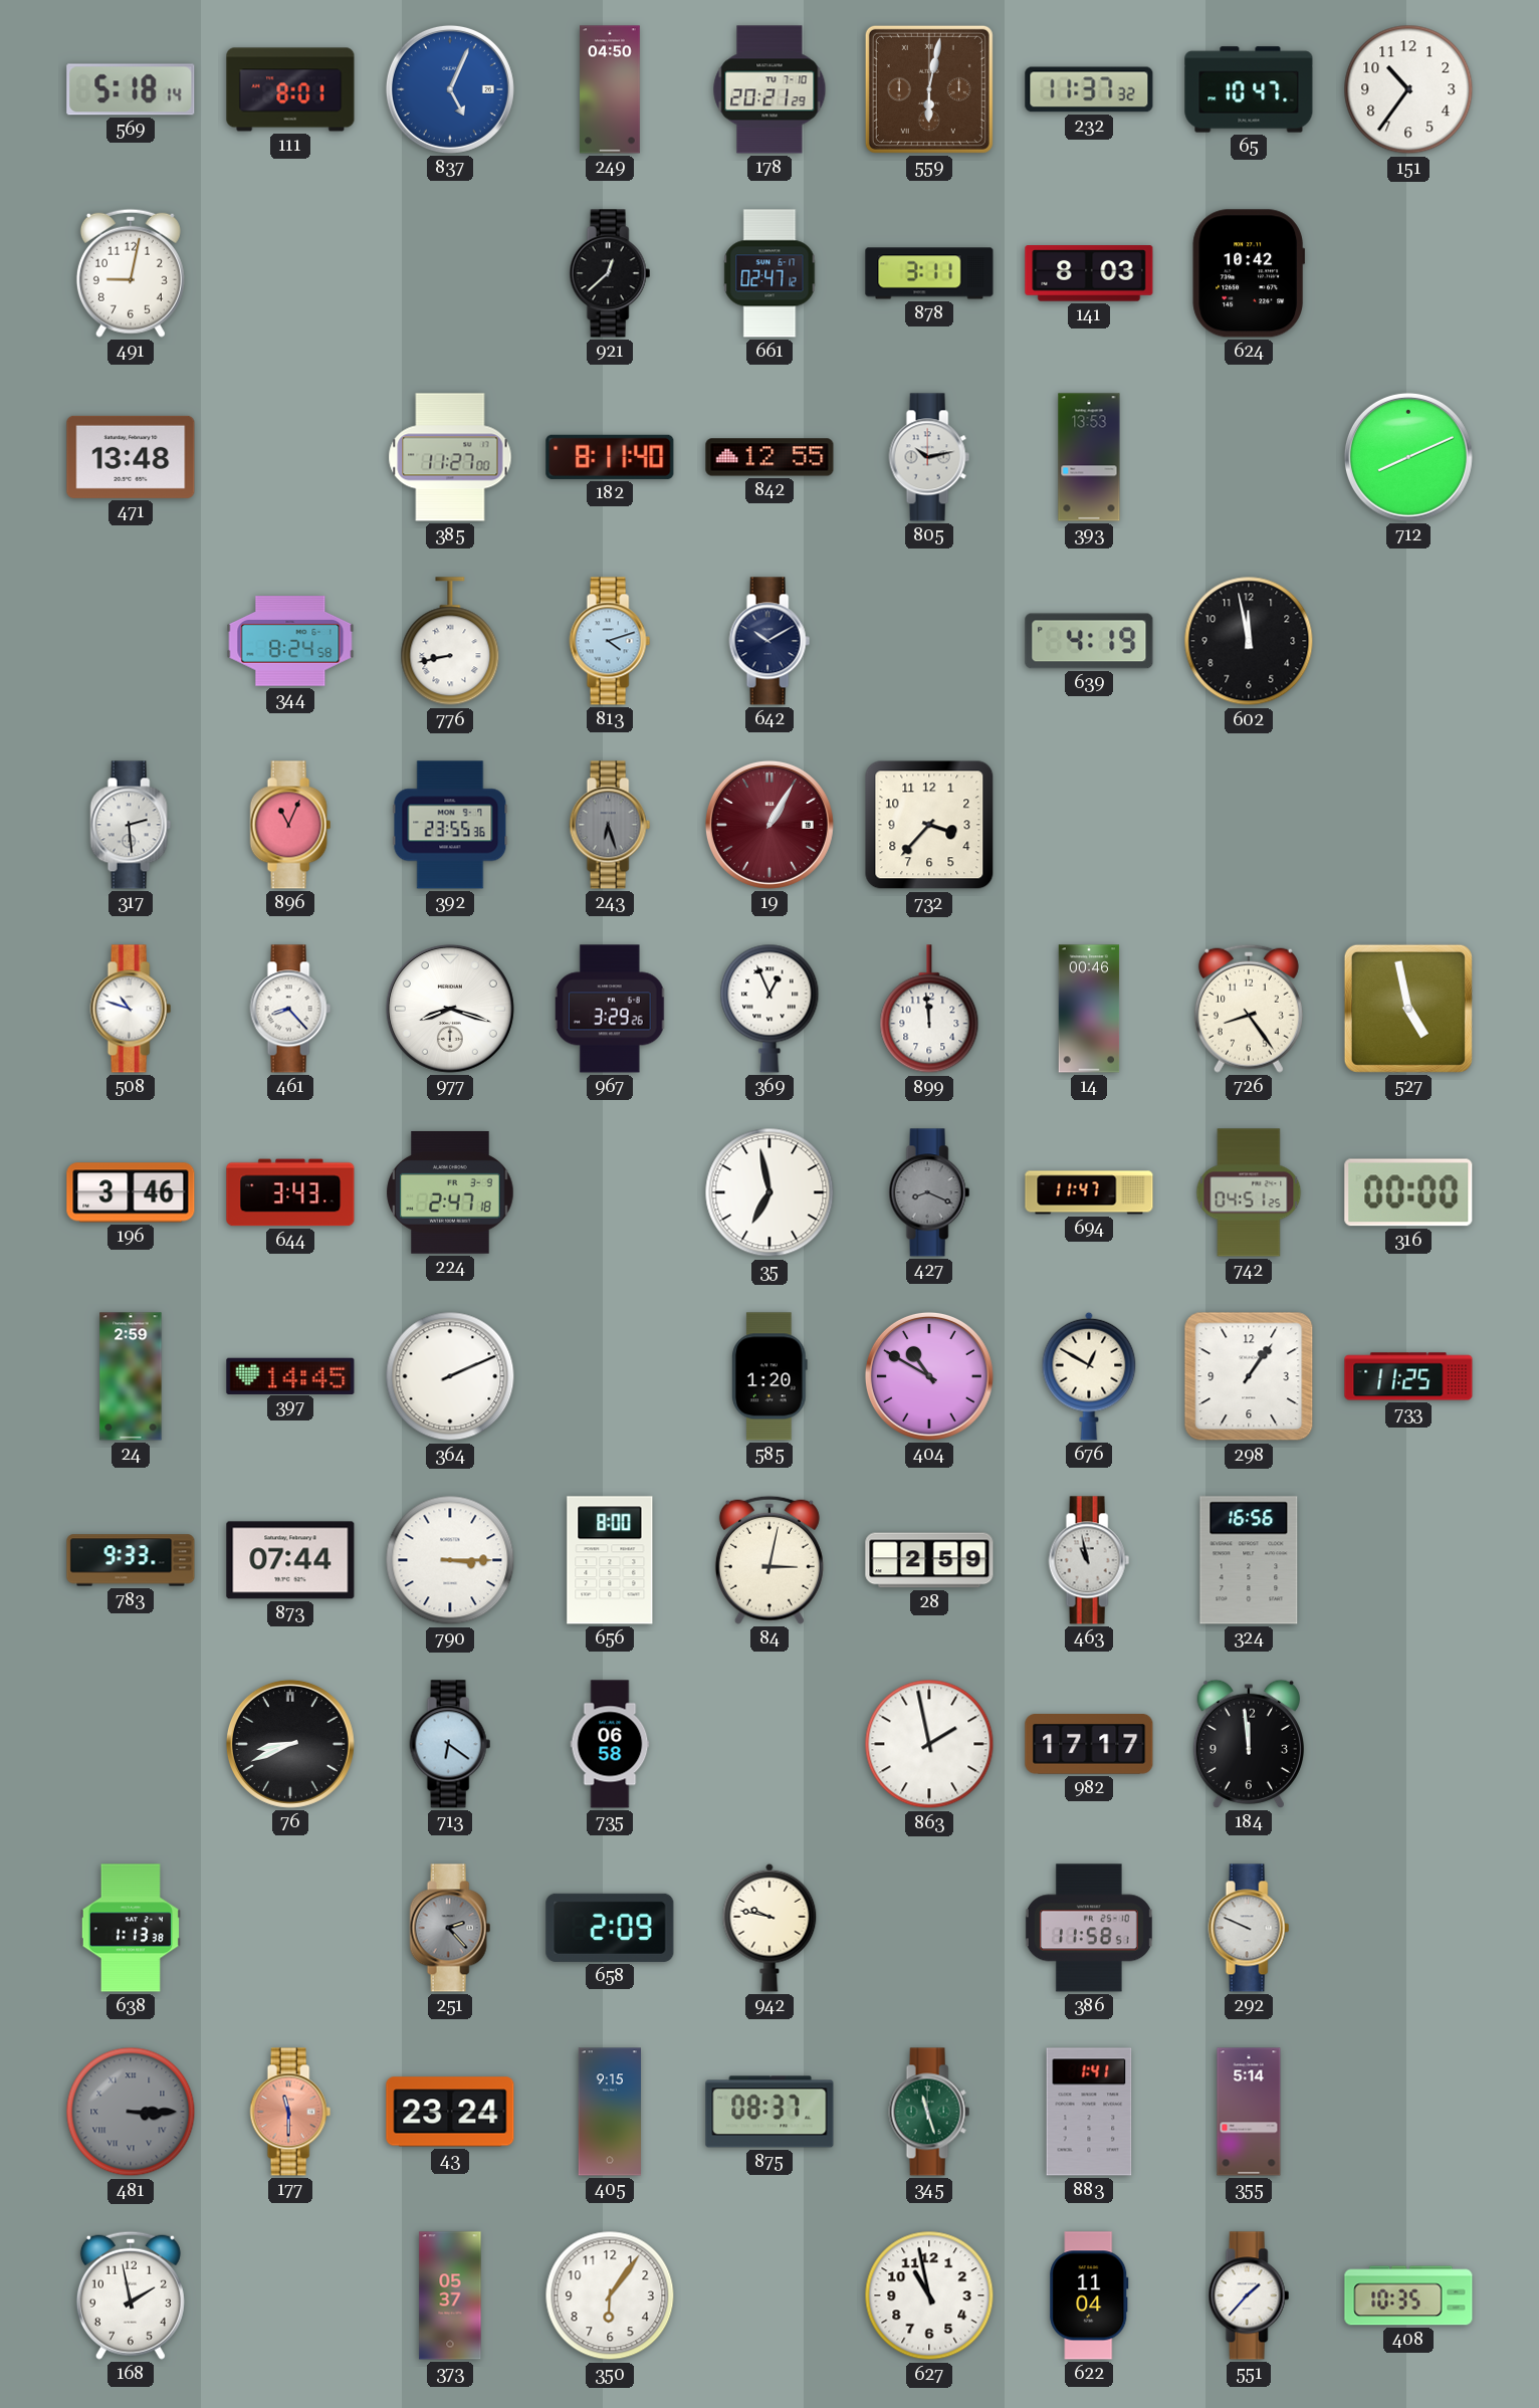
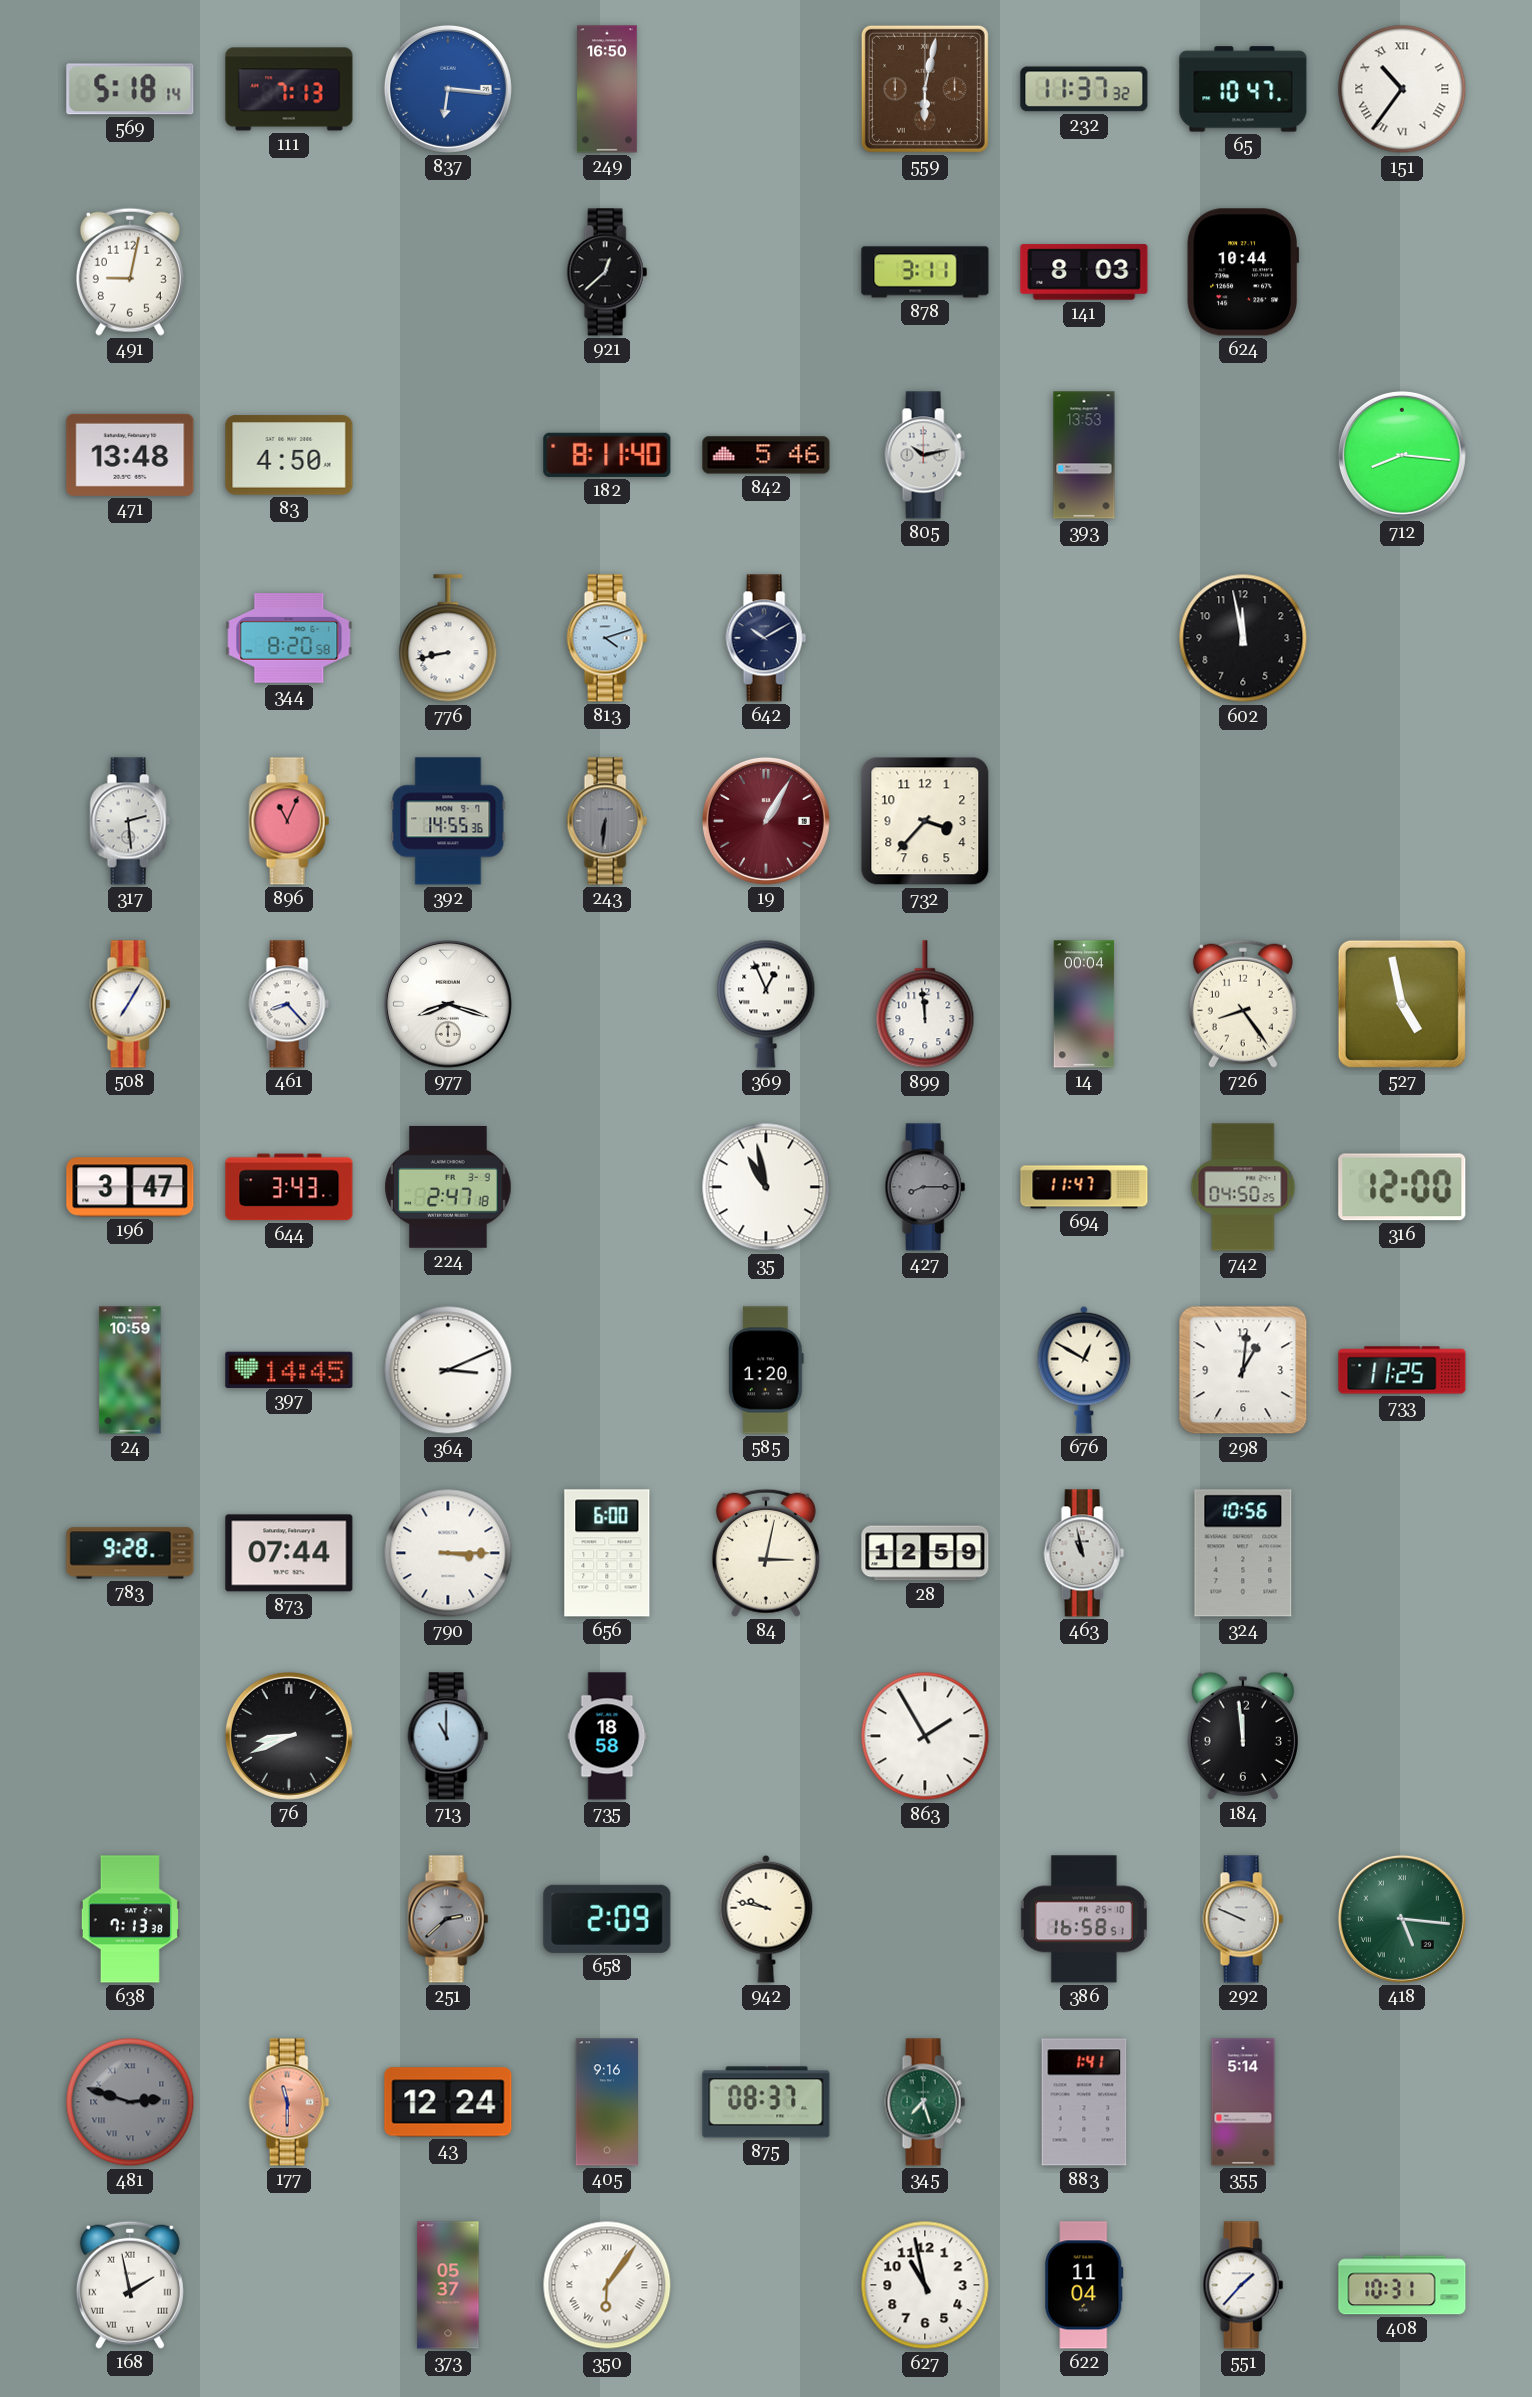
111: 8:01 -> 7:13 (289, 89)
837: 5:04 -> 6:16 (448, 89)
249: 04:50 -> 16:50 (607, 89)
178: 20:21 -> none (770, 89)
151 numerals: Arabic -> Roman (1402, 89)
661: 02:47 -> none (770, 273)
624: 10:42 -> 10:44 (1242, 272)
83: none -> 4:50 (289, 455)
385: 11:27 -> none (450, 457)
842: 12:55 -> 5:46 (766, 455)
712: 8:11 -> 8:16 (1402, 455)
344: 8:24 -> 8:20 (289, 638)
639: 4:19 -> none (1089, 641)
392: 23:55 -> 14:55 (448, 821)
243: 6:27 -> 6:31 (607, 821)
508: 10:48 -> 7:05 (130, 1004)
967: 3:29 -> none (610, 1009)
14: 00:46 -> 00:04 (1084, 1004)
196: 3:46 -> 3:47 (130, 1187)
35: 6:58 -> 10:58 (766, 1187)
427: 8:19 -> 8:15 (925, 1187)
742: 04:51 -> 04:50 (1243, 1187)
316: 00:00 -> 12:00 (1402, 1187)
24: 2:59 -> 10:59 (130, 1370)
364: 2:11 -> 3:11 (448, 1370)
404: 10:50 -> none (929, 1376)
298: 1:06 -> 1:01 (1243, 1370)
783: 9:33 -> 9:28 (130, 1553)
656: 8:00 -> 6:00 (607, 1553)
28: 2:59 -> 12:59 (925, 1553)
324: 16:56 -> 10:56 (1243, 1553)
713: 6:21 -> 11:00 (448, 1736)
735: 06:58 -> 18:58 (607, 1736)
863: 1:58 -> 1:55 (925, 1736)
982: 17:17 -> none (1089, 1745)
638: 1:13 -> 7:13 (130, 1919)
251: 2:23 -> 2:38 (448, 1919)
386: 11:58 -> 16:58 (1084, 1919)
418: none -> 5:16 (1402, 1919)
481: 3:15 -> 2:48 (130, 2102)
43: 23:24 -> 12:24 (448, 2102)
405: 9:15 -> 9:16 (606, 2102)
345: 11:27 -> 7:27 (925, 2102)
168 numerals: Arabic -> Roman (130, 2285)
350 numerals: Arabic -> Roman (607, 2285)
408: 10:35 -> 10:31 (1402, 2285)
